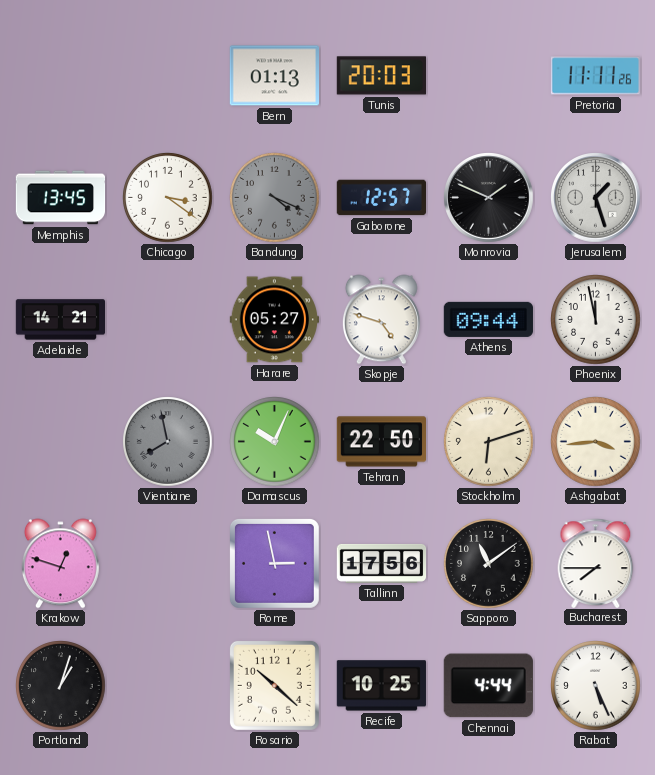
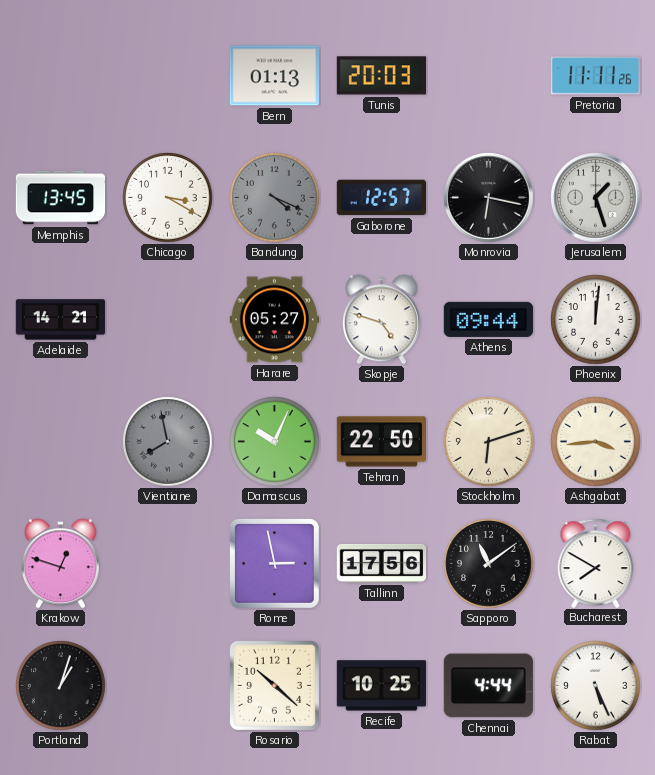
Chicago: 3:21 -> 3:20 (168, 198)
Monrovia: 1:49 -> 6:17 (489, 198)
Phoenix: 11:58 -> 12:01 (596, 320)
Bucharest: 7:45 -> 7:50 (596, 563)
